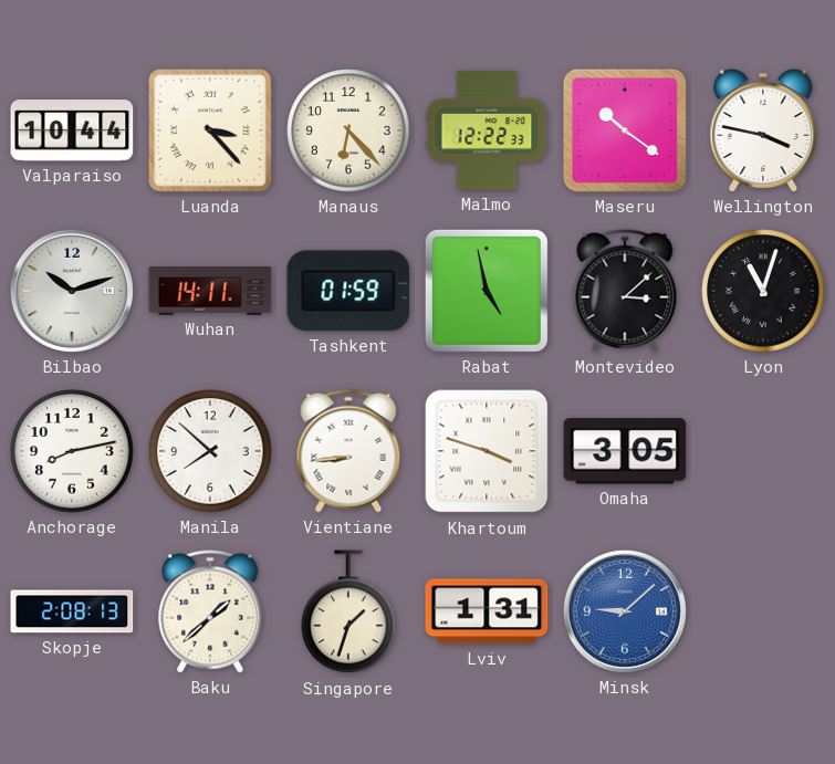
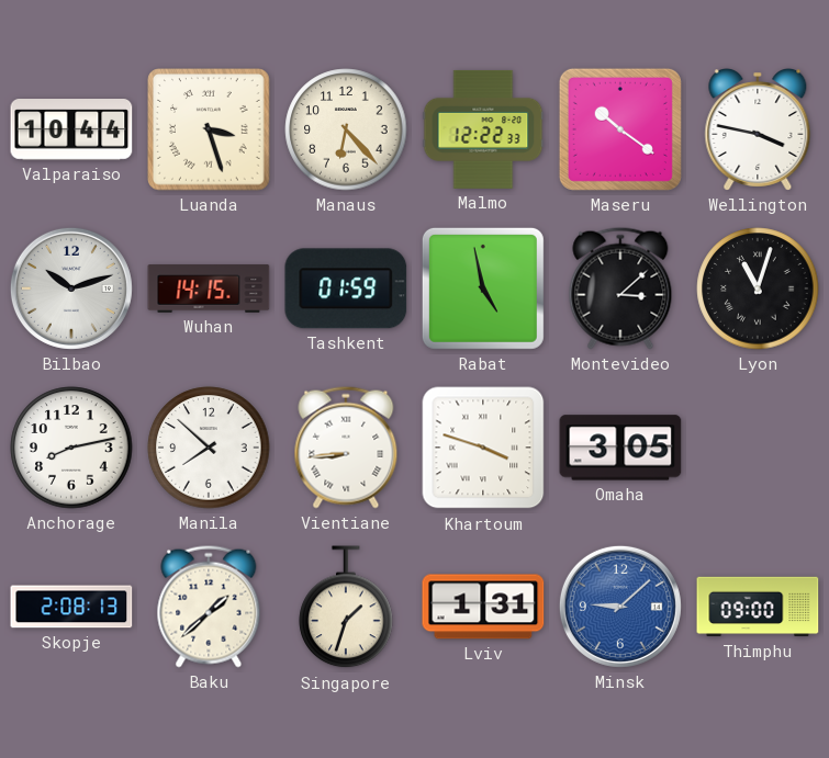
Luanda: 3:23 -> 3:27 (209, 129)
Wuhan: 14:11 -> 14:15 (209, 289)
Thimphu: none -> 09:00 (758, 607)
